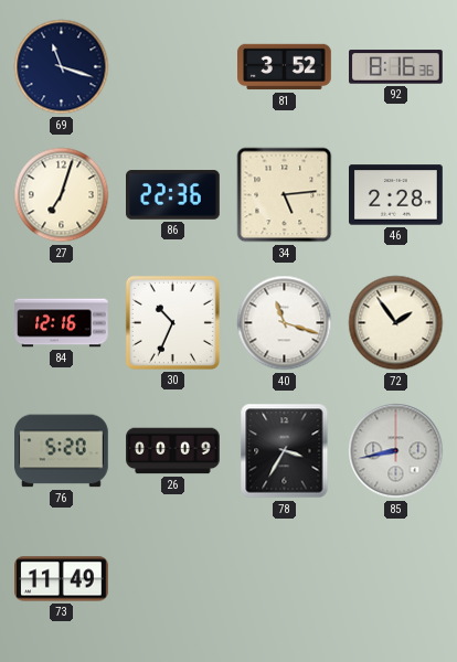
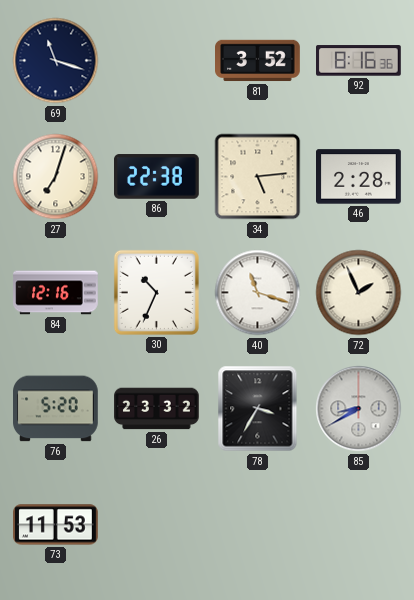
86: 22:36 -> 22:38 (157, 177)
72: 1:54 -> 1:56 (359, 293)
26: 00:09 -> 23:32 (157, 409)
85: 8:43 -> 8:40 (359, 409)
73: 11:49 -> 11:53 (56, 525)
